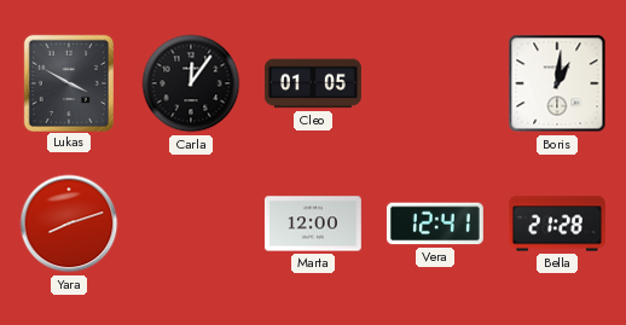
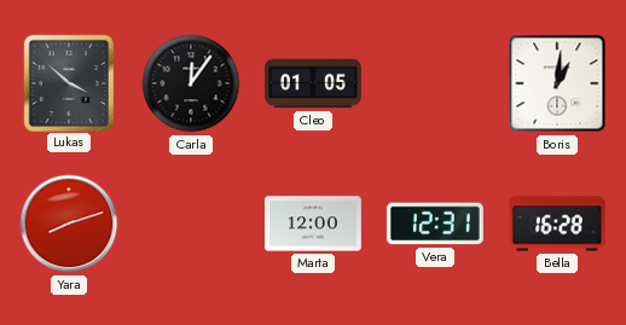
Lukas: 3:50 -> 3:52 (68, 82)
Vera: 12:41 -> 12:31 (435, 224)
Bella: 21:28 -> 16:28 (557, 224)
